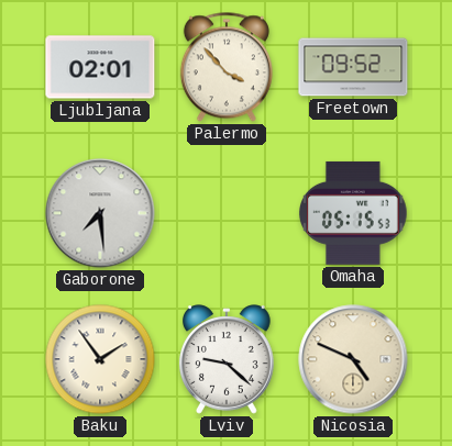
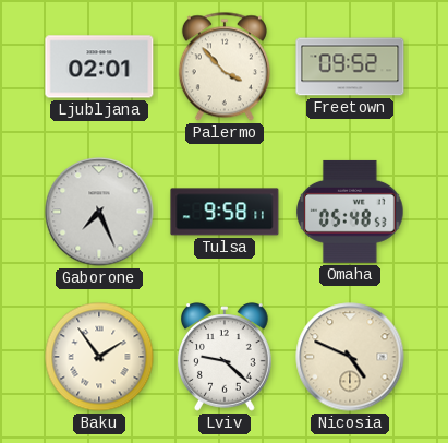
Gaborone: 7:29 -> 7:26 (99, 212)
Tulsa: none -> 9:58 (225, 212)
Omaha: 05:15 -> 05:48 (351, 212)
